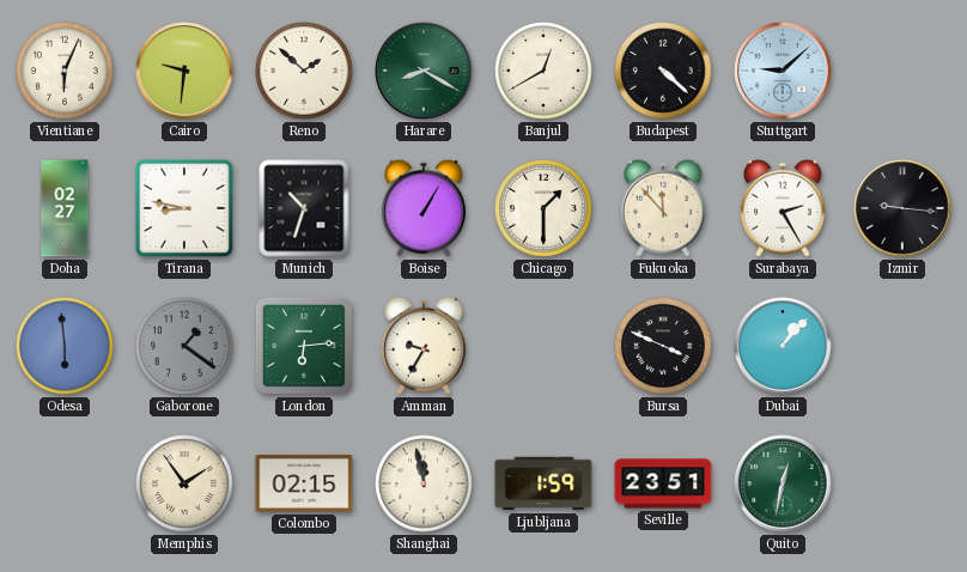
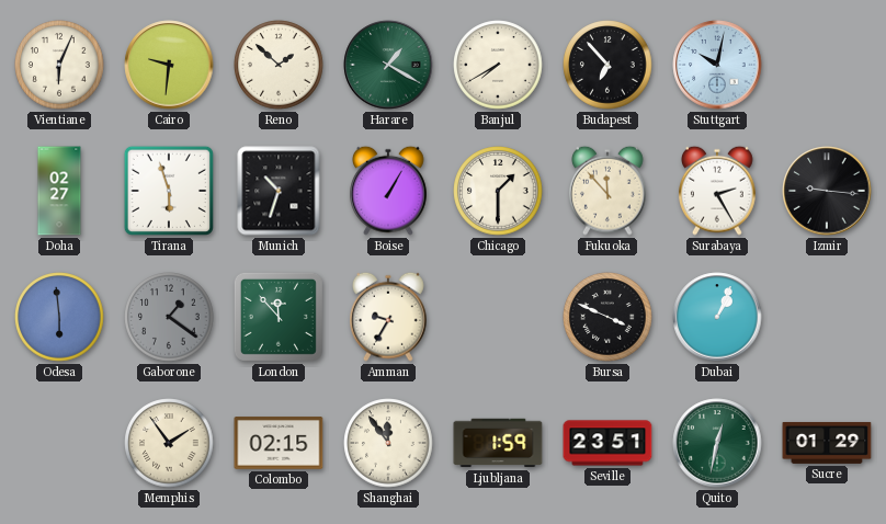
Harare: 8:20 -> 1:20 (388, 65)
Banjul: 12:40 -> 7:40 (498, 65)
Budapest: 4:22 -> 6:53 (607, 65)
Stuttgart: 9:08 -> 10:02 (717, 65)
Tirana: 8:47 -> 5:57 (169, 191)
London: 6:14 -> 11:53 (279, 317)
Dubai: 1:07 -> 1:04 (717, 317)
Shanghai: 11:58 -> 11:54 (388, 443)
Sucre: none -> 01:29 (827, 443)
